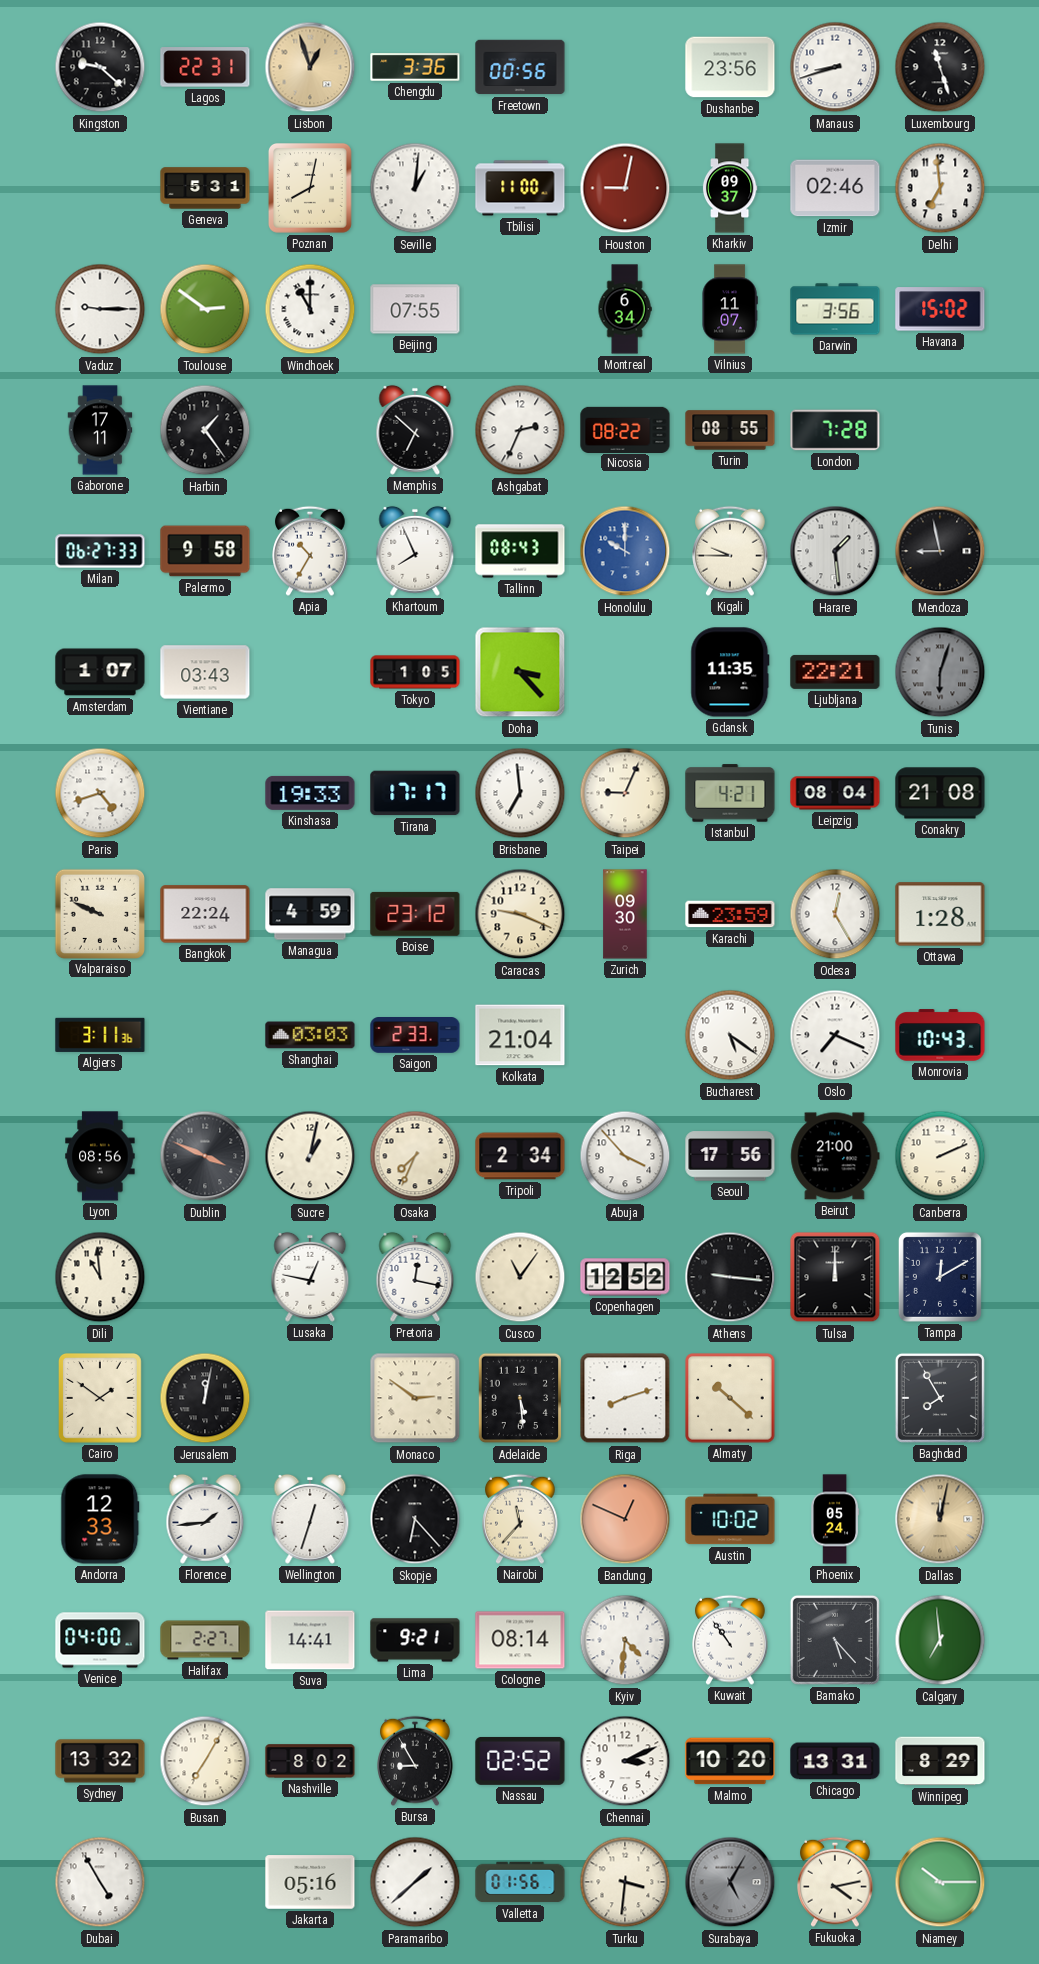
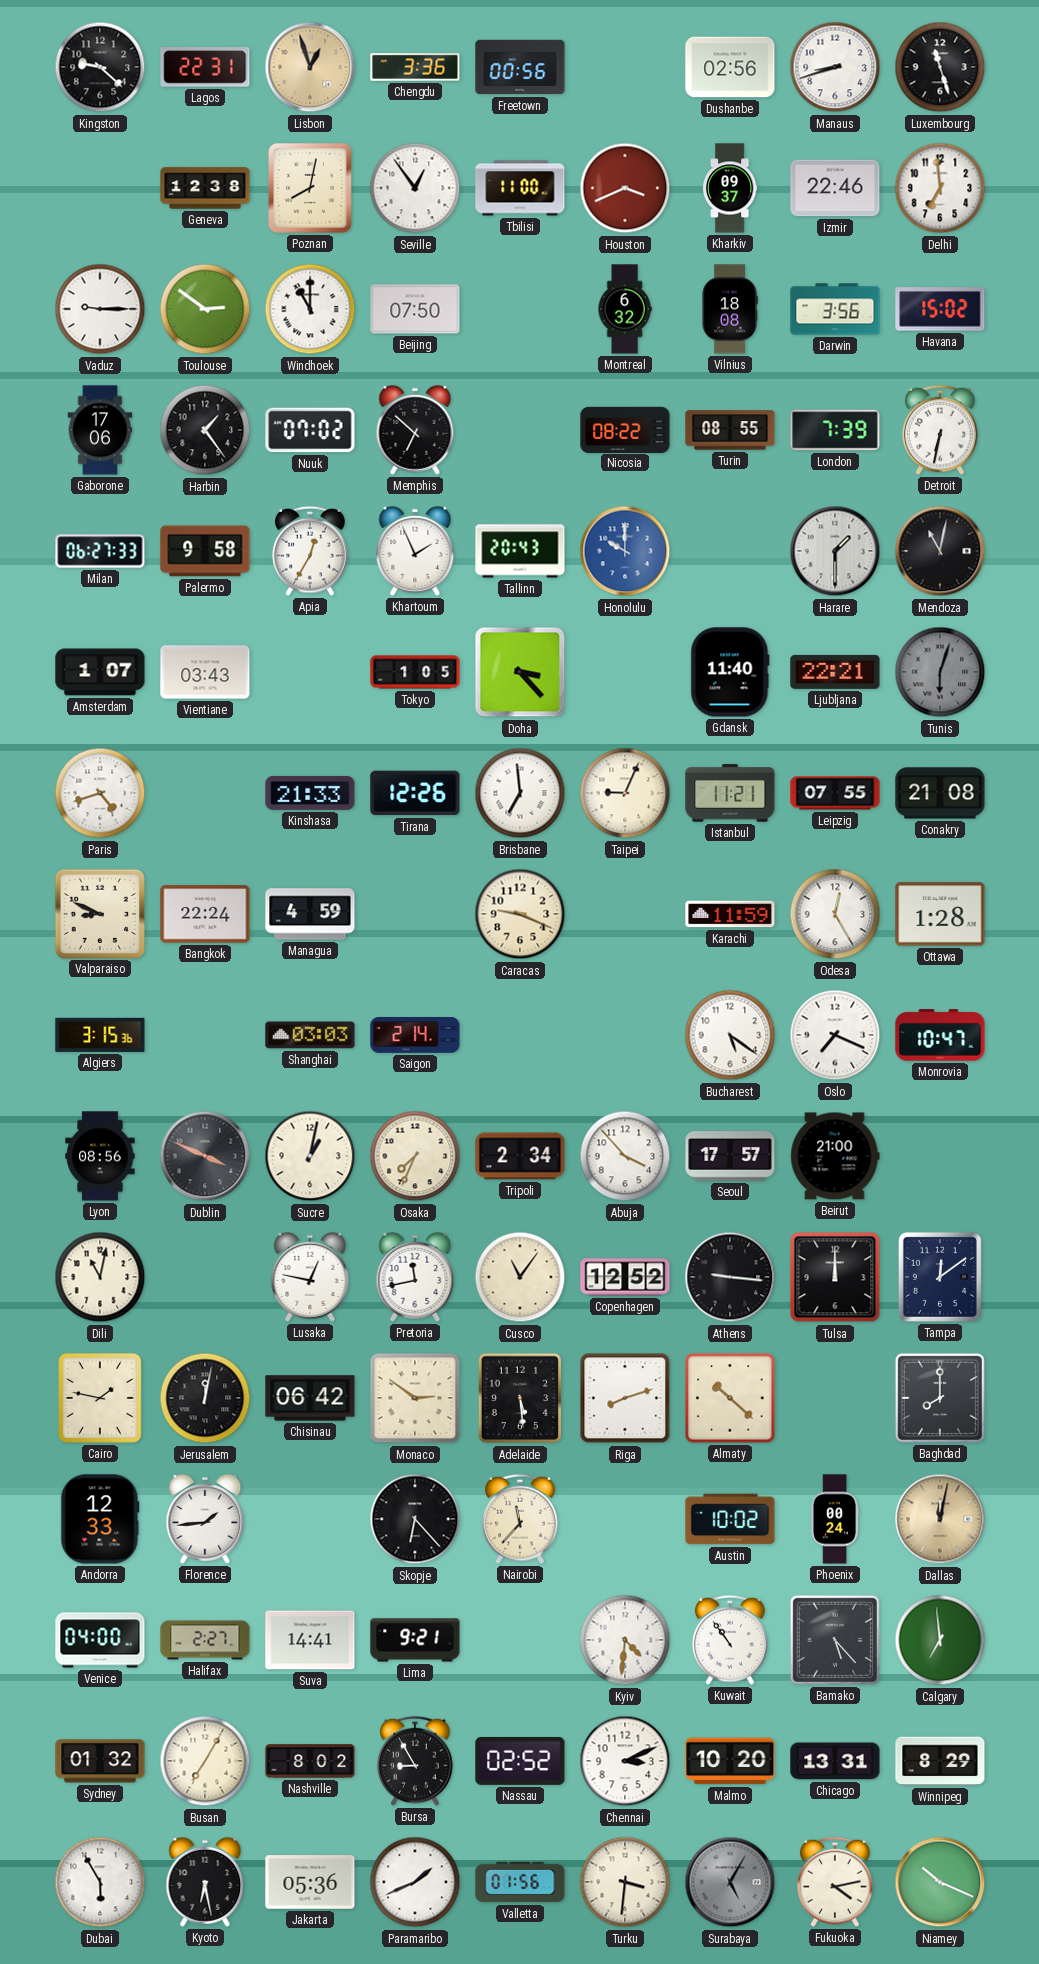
Dushanbe: 23:56 -> 02:56 (730, 67)
Geneva: 5:31 -> 12:38 (205, 188)
Seville: 1:01 -> 12:54 (415, 188)
Houston: 9:02 -> 3:41 (625, 188)
Izmir: 02:46 -> 22:46 (835, 188)
Beijing: 07:55 -> 07:50 (415, 309)
Montreal: 6:34 -> 6:32 (625, 309)
Vilnius: 11:07 -> 18:08 (730, 309)
Gaborone: 17:11 -> 17:06 (100, 430)
Nuuk: none -> 07:02 (310, 430)
Ashgabat: 2:34 -> none (520, 430)
London: 7:28 -> 7:39 (835, 430)
Detroit: none -> 6:32 (940, 430)
Apia: 10:35 -> 12:35 (310, 551)
Khartoum: 7:56 -> 1:56 (415, 551)
Tallinn: 08:43 -> 20:43 (520, 551)
Kigali: 9:45 -> none (730, 551)
Harare: 1:29 -> 1:30 (835, 551)
Mendoza: 8:58 -> 11:02 (940, 551)
Gdansk: 11:35 -> 11:40 (730, 672)
Kinshasa: 19:33 -> 21:33 (310, 793)
Tirana: 17:17 -> 12:26 (415, 793)
Istanbul: 4:21 -> 11:21 (730, 793)
Leipzig: 08:04 -> 07:55 (835, 793)
Valparaiso: 9:49 -> 8:49 (99, 913)
Boise: 23:12 -> none (415, 914)
Zurich: 09:30 -> none (625, 914)
Karachi: 23:59 -> 11:59 (730, 914)
Algiers: 3:11 -> 3:15 (100, 1035)
Saigon: 2:33 -> 2:14 (415, 1036)
Kolkata: 21:04 -> none (520, 1035)
Monrovia: 10:43 -> 10:47 (940, 1035)
Seoul: 17:56 -> 17:57 (730, 1156)
Canberra: 2:11 -> none (940, 1156)
Dili: 10:59 -> 11:02 (100, 1277)
Pretoria: 12:17 -> 11:43 (415, 1277)
Tampa: 12:10 -> 12:09 (940, 1277)
Cairo: 1:51 -> 1:47 (100, 1399)
Chisinau: none -> 06:42 (310, 1398)
Baghdad: 7:55 -> 8:00 (940, 1398)
Wellington: 12:33 -> none (310, 1519)
Bandung: 12:49 -> none (625, 1519)
Phoenix: 05:24 -> 00:24 (835, 1519)
Cologne: 08:14 -> none (520, 1640)
Sydney: 13:32 -> 01:32 (100, 1761)
Dubai: 4:55 -> 5:55 (100, 1882)
Kyoto: none -> 6:28 (205, 1882)
Jakarta: 05:16 -> 05:36 (310, 1882)
Paramaribo: 1:38 -> 1:41 (415, 1882)
Niamey: 10:15 -> 10:19 (940, 1882)
